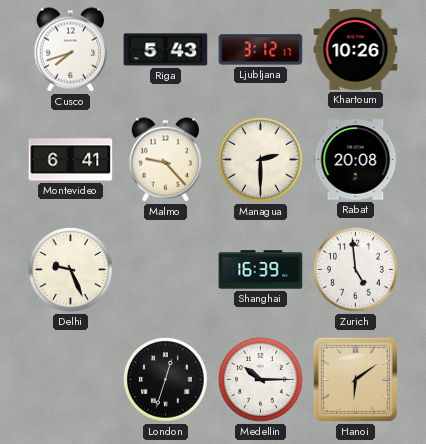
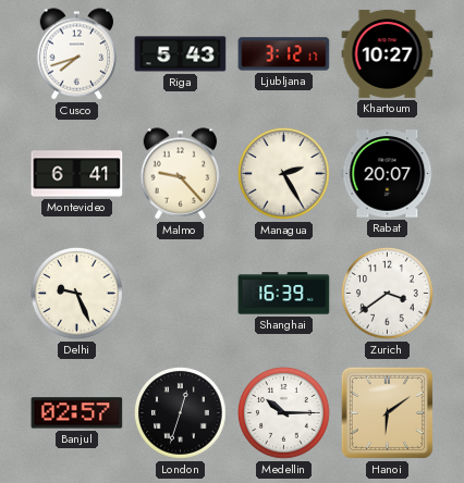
Khartoum: 10:26 -> 10:27 (388, 53)
Managua: 2:30 -> 2:25 (284, 174)
Rabat: 20:08 -> 20:07 (388, 174)
Zurich: 4:59 -> 3:39 (388, 294)
Banjul: none -> 02:57 (77, 413)
